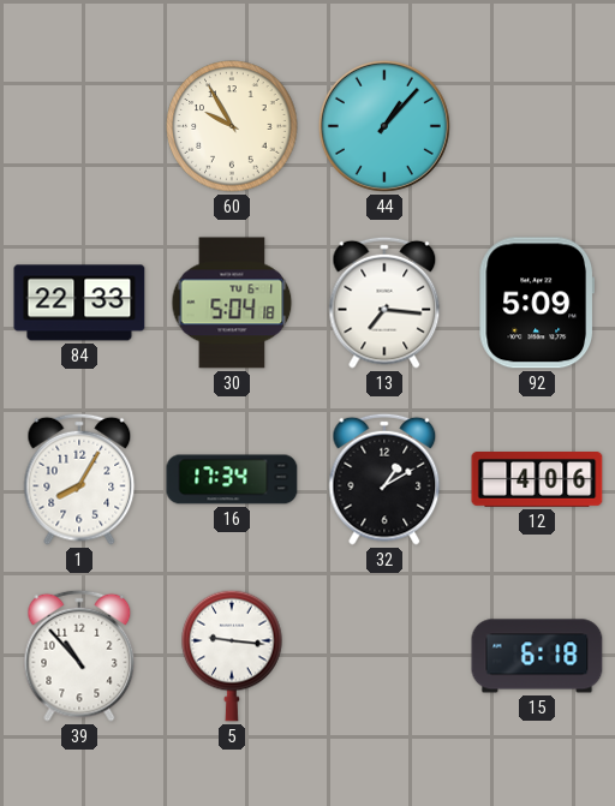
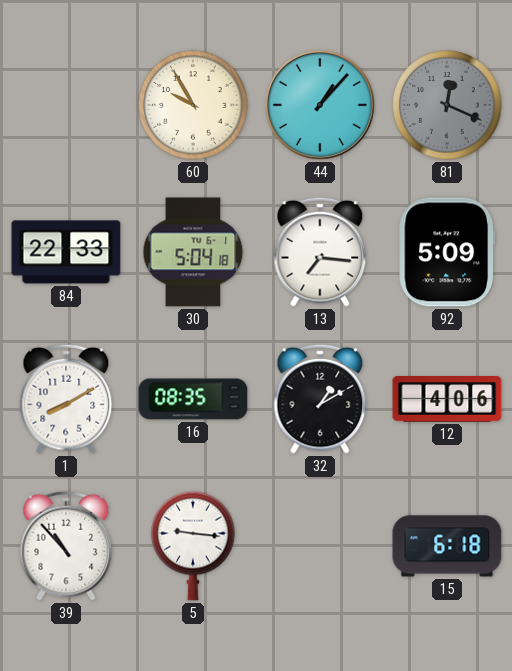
81: none -> 12:19 (447, 105)
1: 8:05 -> 8:10 (66, 399)
16: 17:34 -> 08:35 (193, 399)
